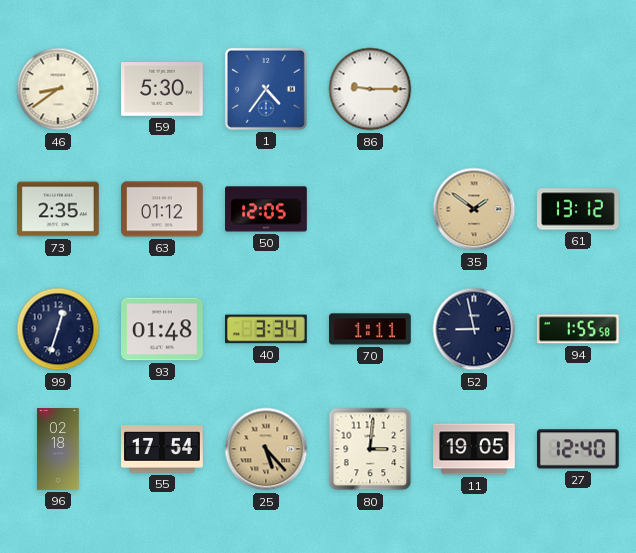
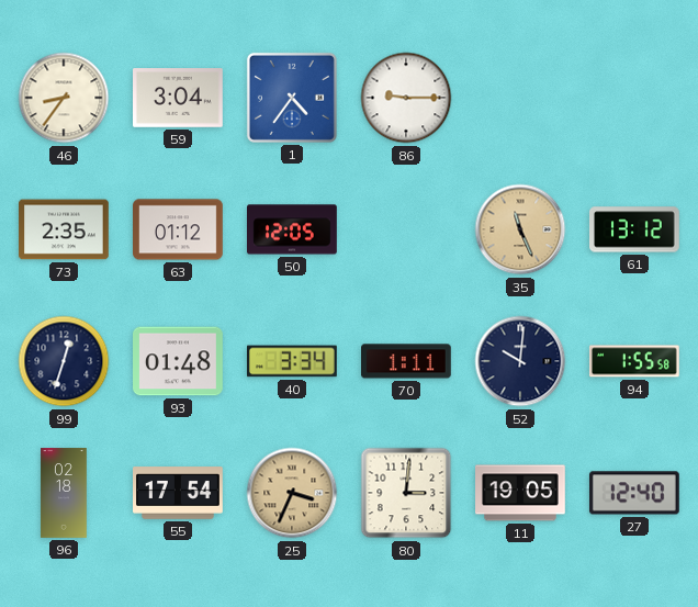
46: 8:39 -> 8:36 (64, 98)
59: 5:30 -> 3:04 (179, 99)
35: 1:51 -> 11:26 (520, 229)
52: 8:58 -> 10:01 (520, 361)
25: 5:23 -> 3:34 (292, 493)
